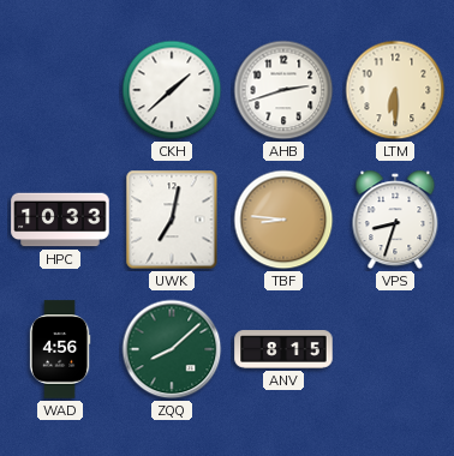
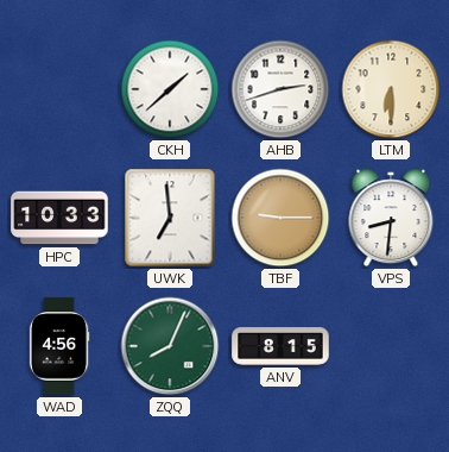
UWK: 7:02 -> 6:59 (170, 218)
TBF: 8:46 -> 9:15 (280, 218)
VPS: 8:33 -> 8:31 (391, 218)
ZQQ: 8:08 -> 8:04 (170, 346)
